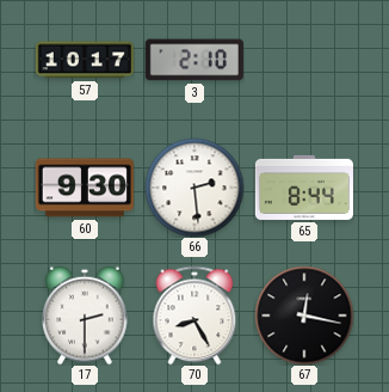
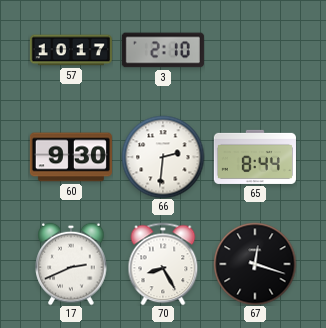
66: 2:29 -> 2:31 (163, 157)
17: 2:30 -> 2:41 (71, 264)
67: 12:17 -> 12:18 (255, 264)
